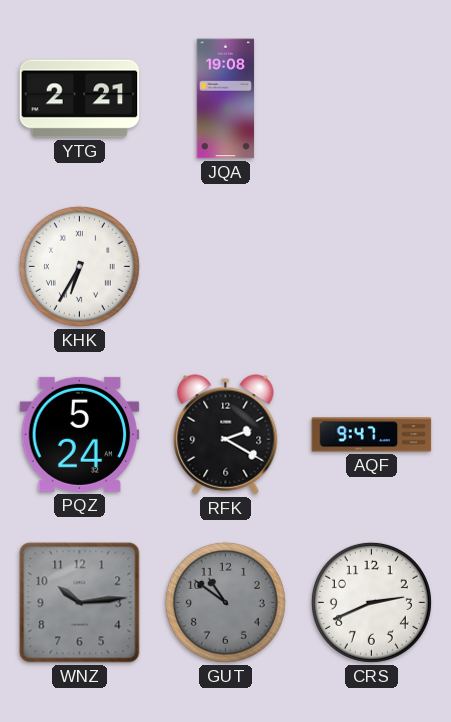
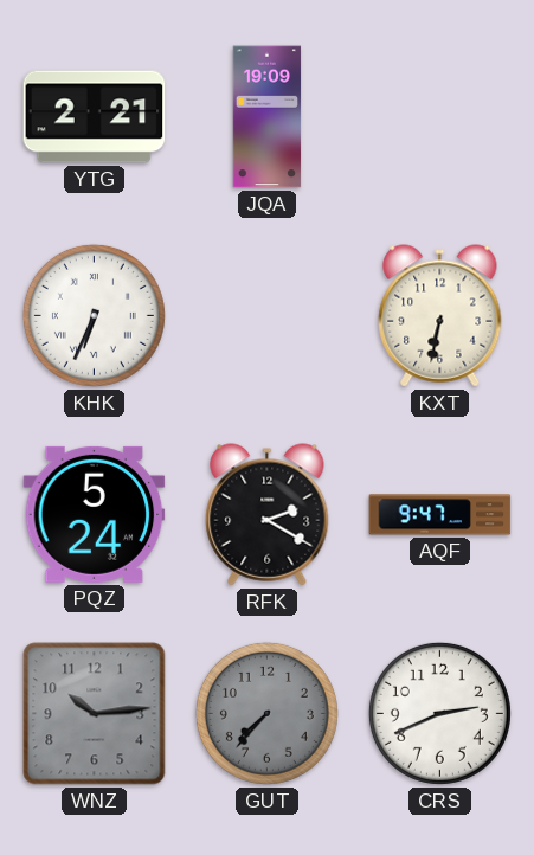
JQA: 19:08 -> 19:09 (268, 117)
KHK: 6:35 -> 6:34 (94, 315)
KXT: none -> 6:32 (440, 316)
GUT: 10:51 -> 7:37 (266, 713)
